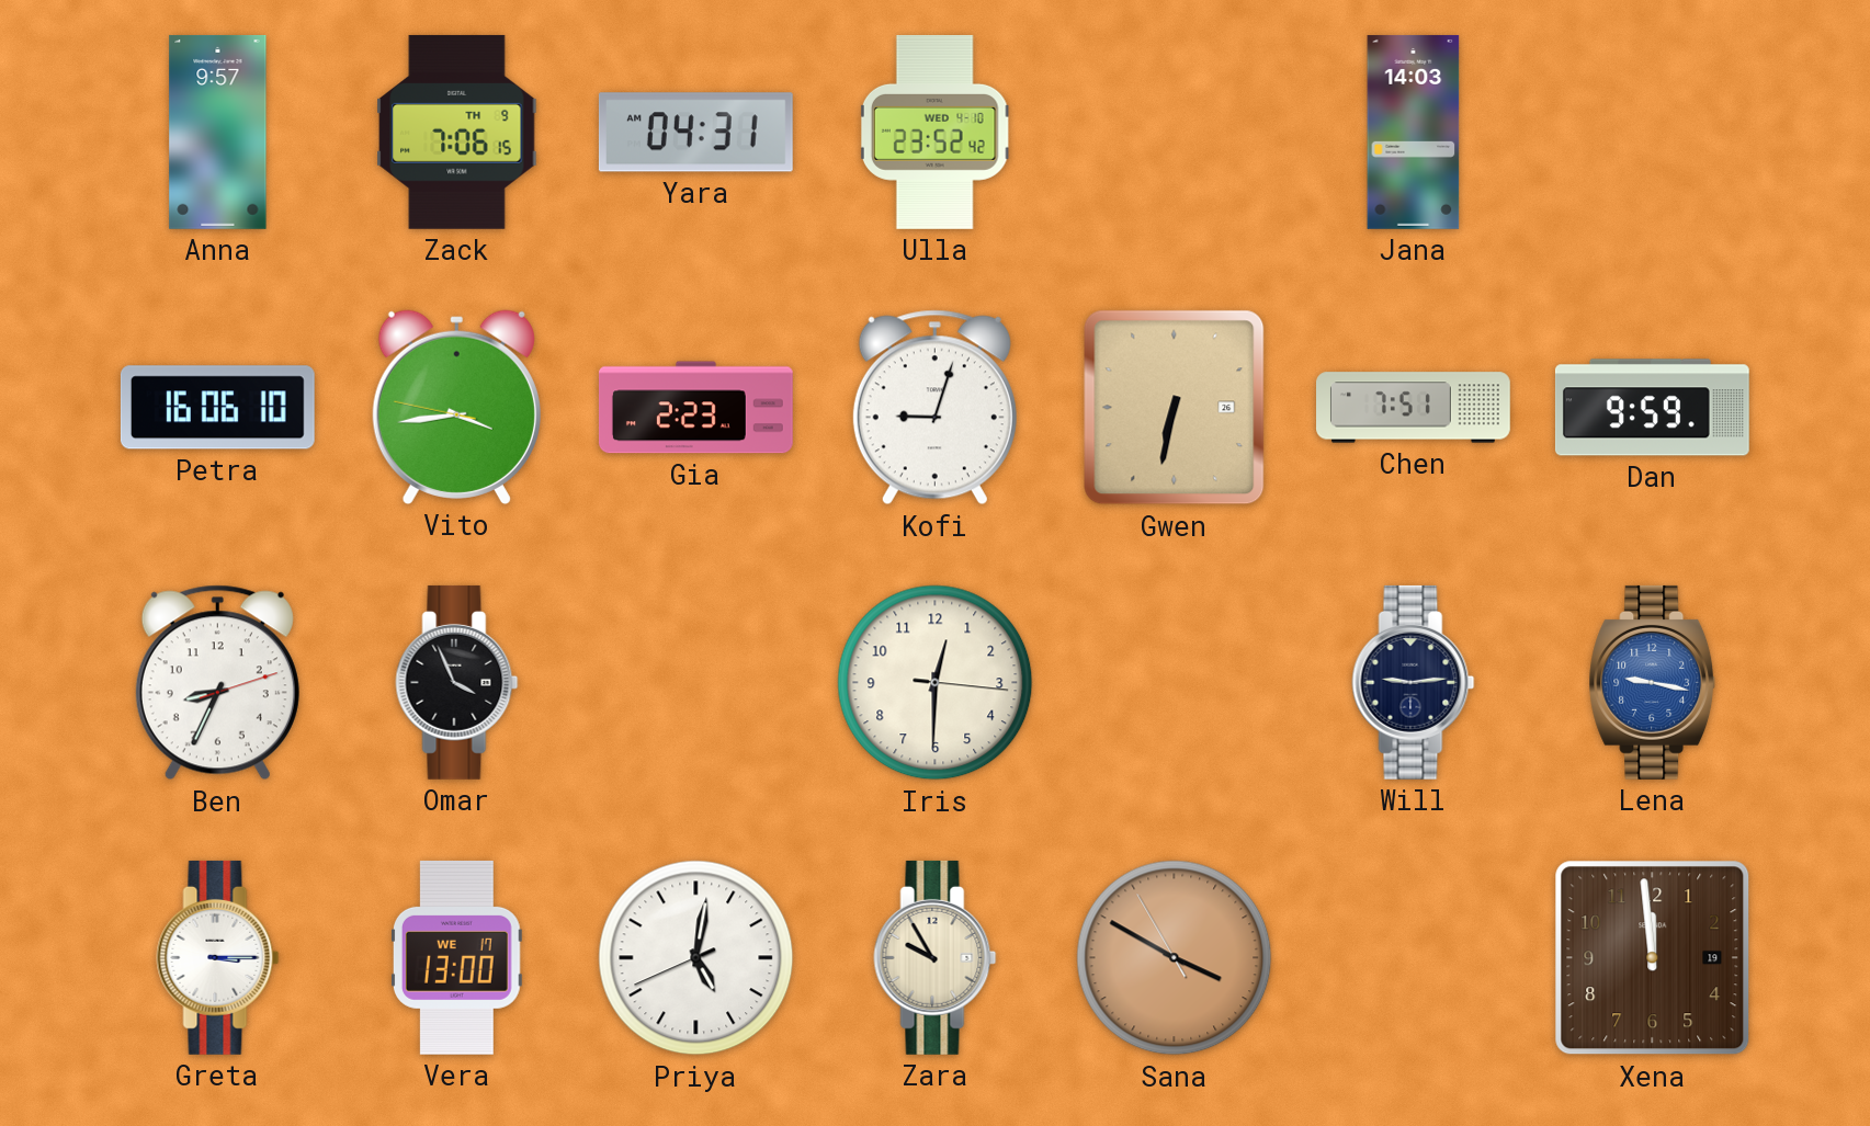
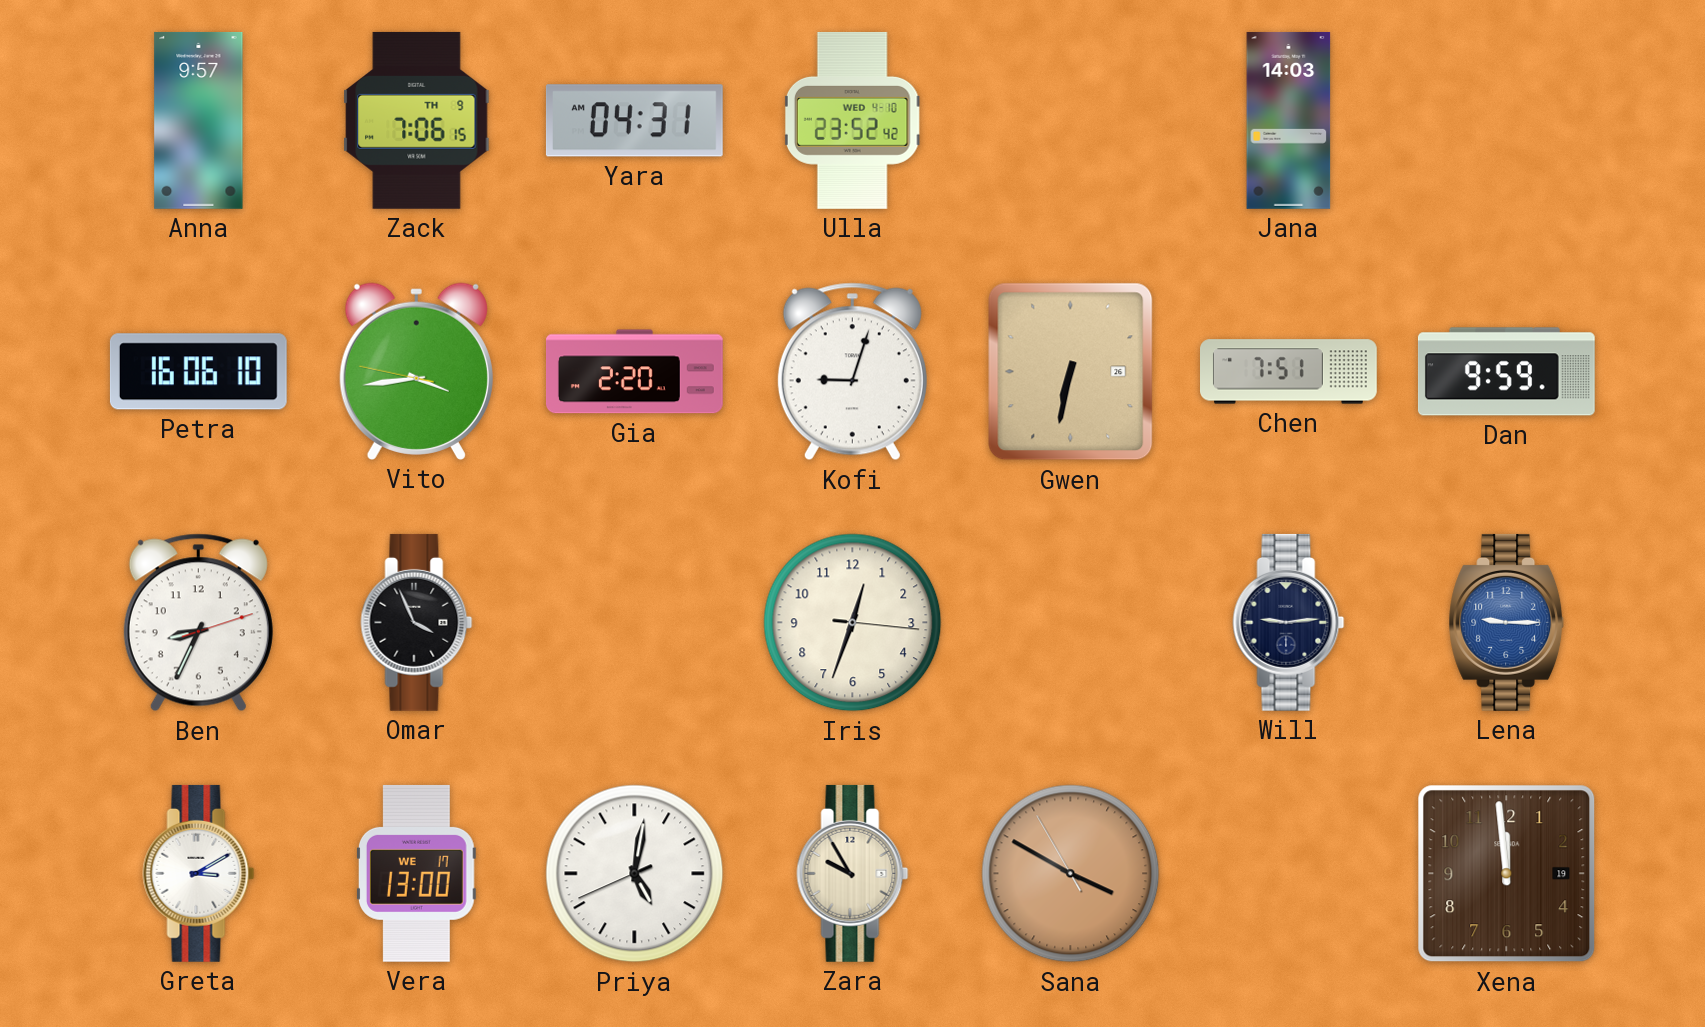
Gia: 2:23 -> 2:20 (634, 372)
Iris: 12:30 -> 12:33 (853, 623)
Lena: 9:17 -> 9:15 (1507, 622)
Greta: 3:15 -> 3:10 (199, 873)
